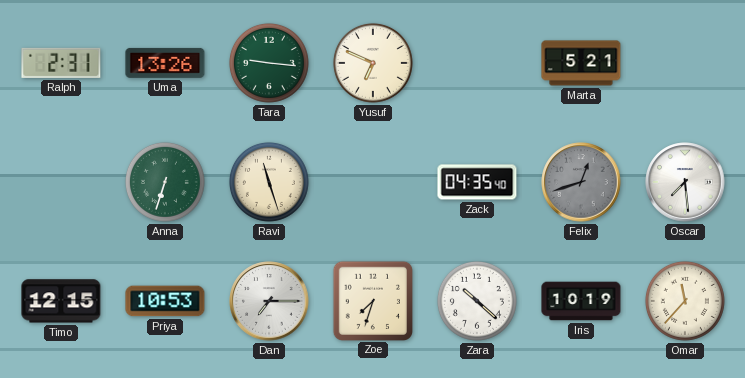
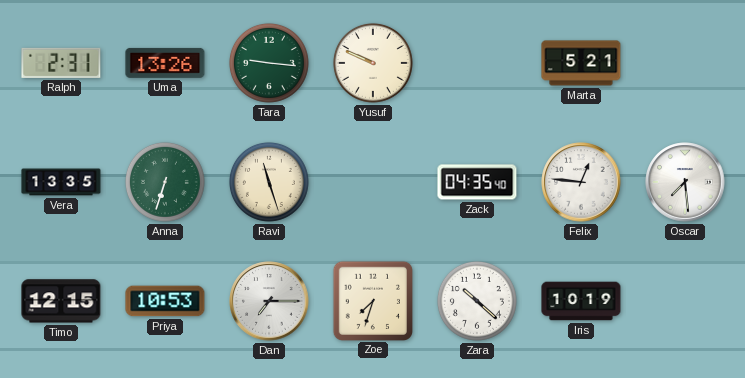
Yusuf: 6:49 -> 9:49 (373, 63)
Vera: none -> 13:35 (61, 182)
Felix: 12:42 -> 12:46 (581, 182)
Felix dial: grey -> white (581, 182)
Omar: 11:37 -> none (685, 301)
